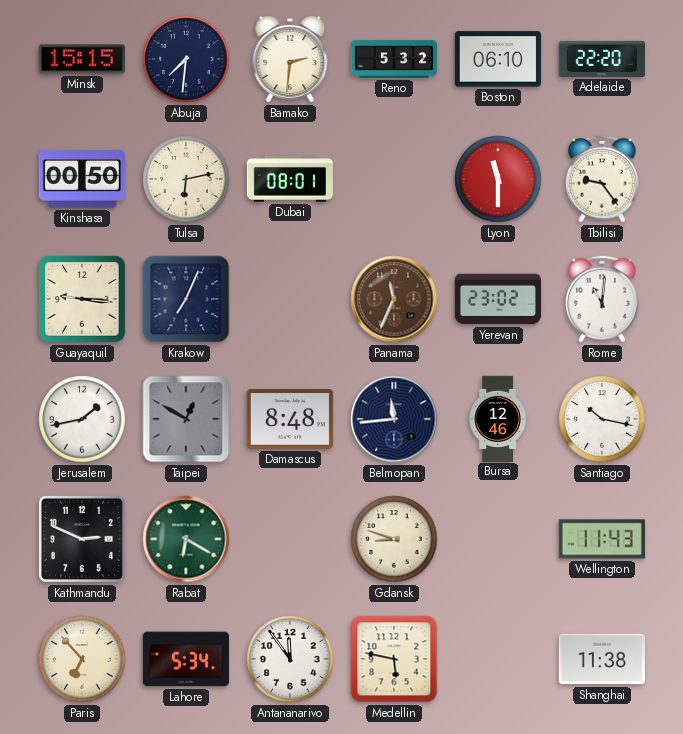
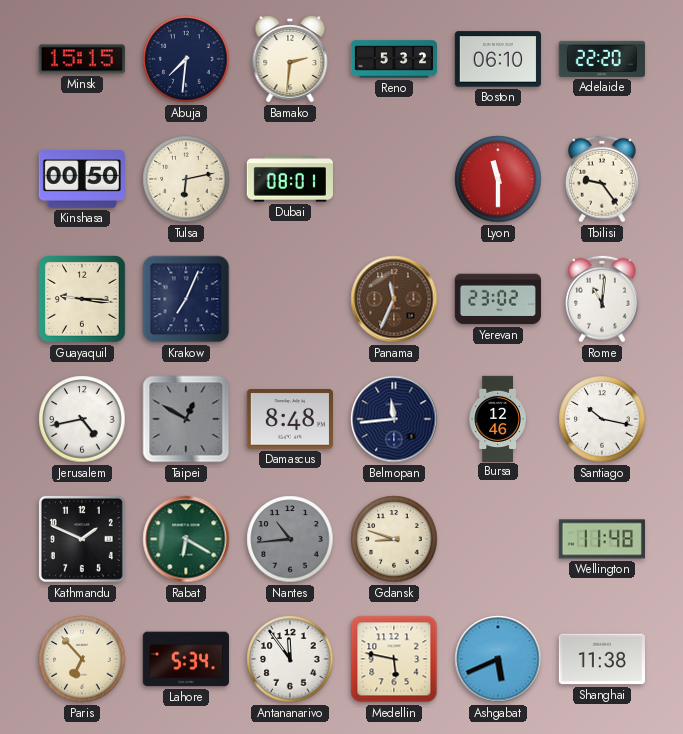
Jerusalem: 1:43 -> 4:43 (82, 419)
Kathmandu: 2:49 -> 1:49 (82, 539)
Nantes: none -> 10:44 (290, 539)
Wellington: 11:43 -> 11:48 (602, 539)
Ashgabat: none -> 5:41 (498, 659)
